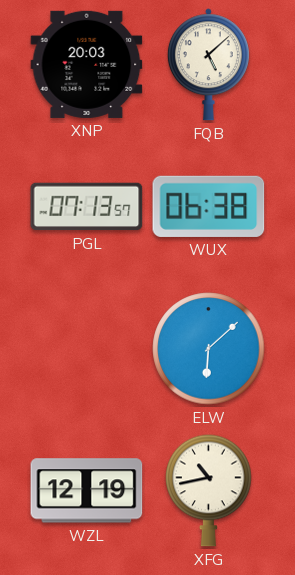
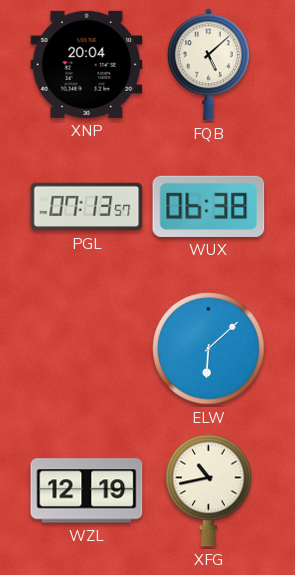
XNP: 20:03 -> 20:04 (87, 64)
